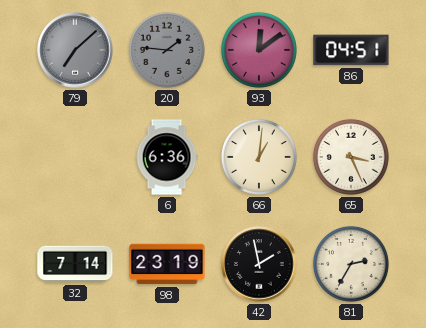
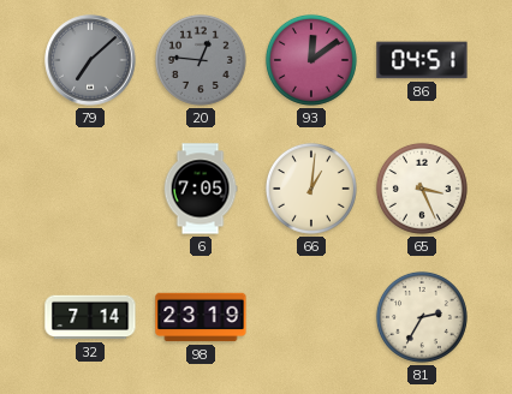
20: 1:46 -> 12:46 (201, 60)
6: 6:36 -> 7:05 (201, 189)
42: 1:58 -> none (259, 264)
